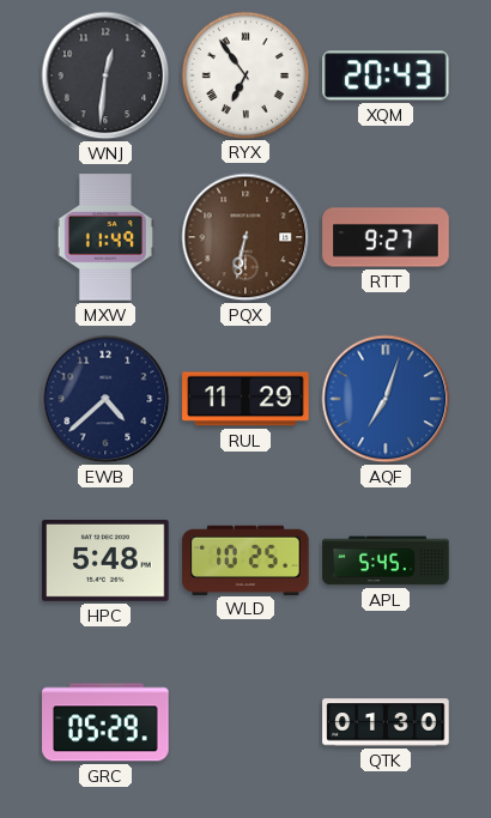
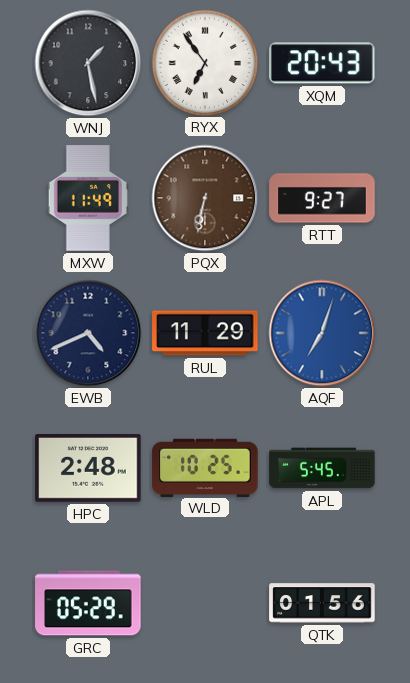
WNJ: 12:31 -> 1:28 (88, 63)
EWB: 4:38 -> 4:41 (88, 333)
HPC: 5:48 -> 2:48 (88, 469)
QTK: 01:30 -> 01:56 (322, 603)
